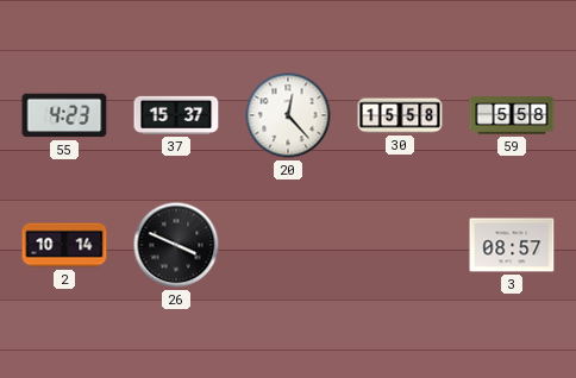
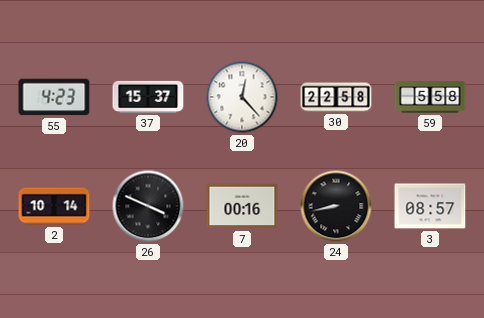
30: 15:58 -> 22:58 (336, 97)
7: none -> 00:16 (242, 206)
24: none -> 8:43 (336, 206)
